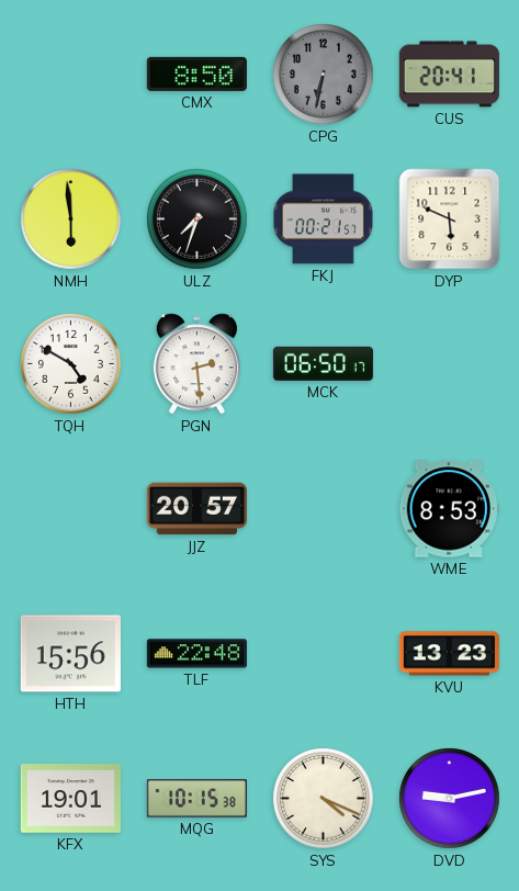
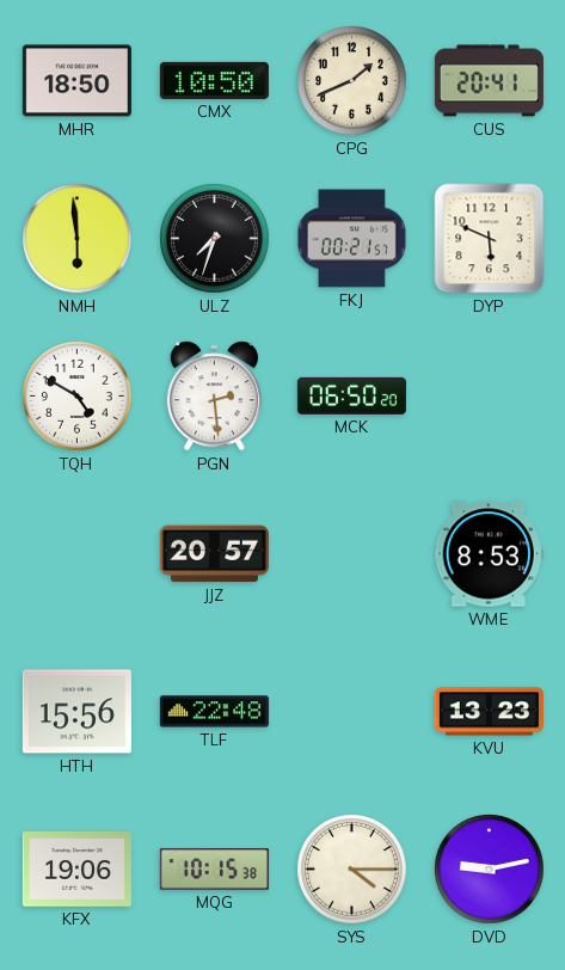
MHR: none -> 18:50 (76, 81)
CMX: 8:50 -> 10:50 (214, 80)
CPG: 6:32 -> 1:41 (352, 81)
CPG dial: grey -> cream (352, 81)
MCK: 06:50:17 -> 06:50:20 (351, 395)
KFX: 19:01 -> 19:06 (76, 870)
SYS: 4:19 -> 4:15 (352, 870)
